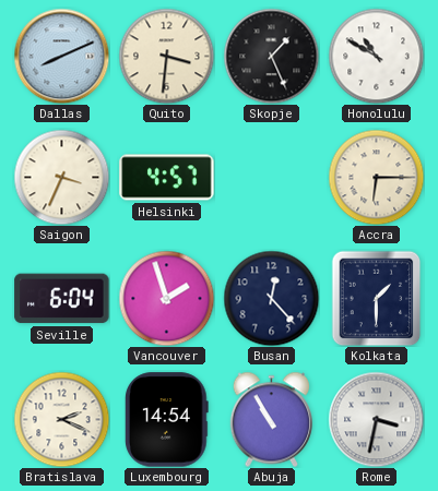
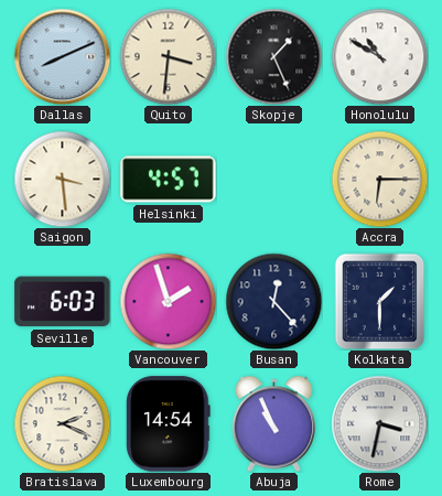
Saigon: 3:34 -> 3:29 (62, 179)
Seville: 6:04 -> 6:03 (63, 302)
Abuja: 10:55 -> 10:56 (273, 423)
